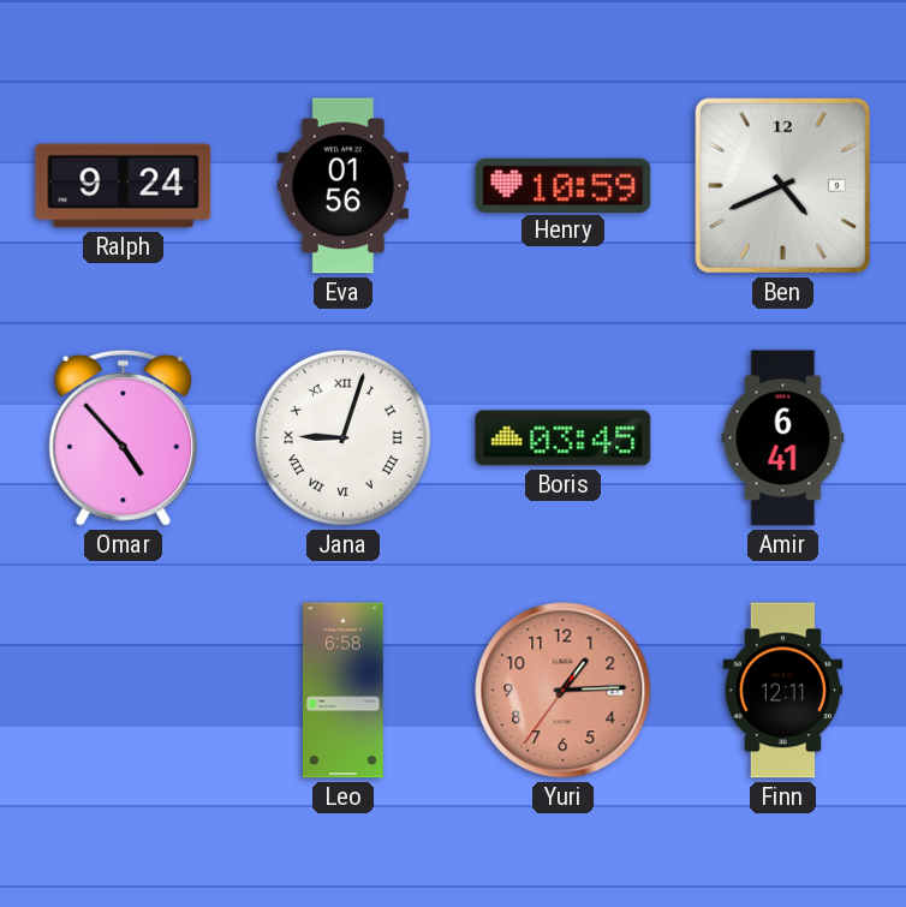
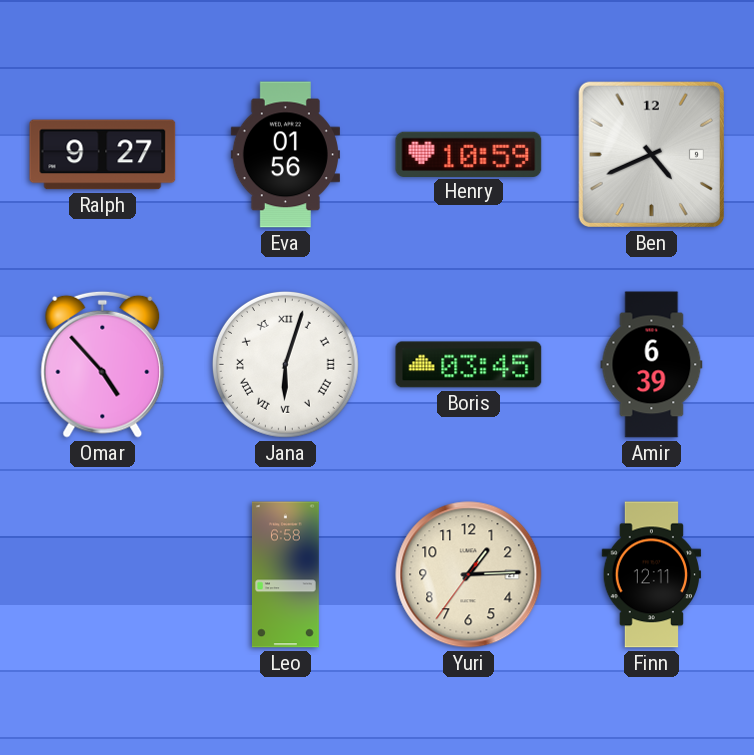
Ralph: 9:24 -> 9:27 (103, 155)
Jana: 9:03 -> 6:03 (285, 364)
Amir: 6:41 -> 6:39 (652, 365)
Yuri dial: salmon -> cream (469, 575)
